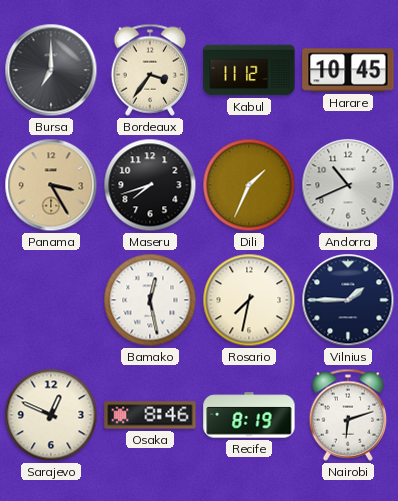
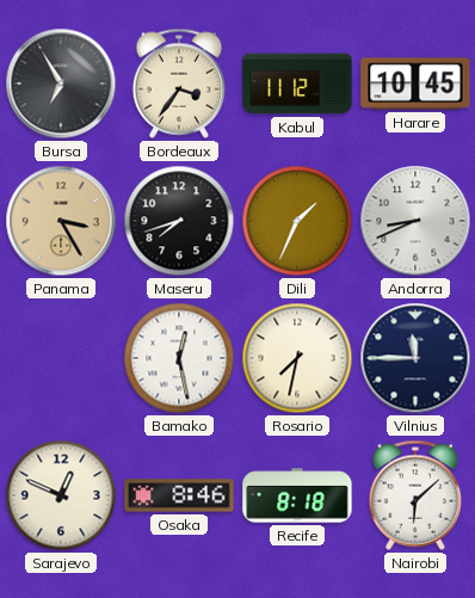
Bursa: 7:00 -> 6:55 (61, 84)
Andorra: 10:41 -> 8:41 (415, 221)
Vilnius: 1:45 -> 11:45 (415, 358)
Recife: 8:19 -> 8:18 (297, 495)
Nairobi: 6:12 -> 6:08 (415, 495)
